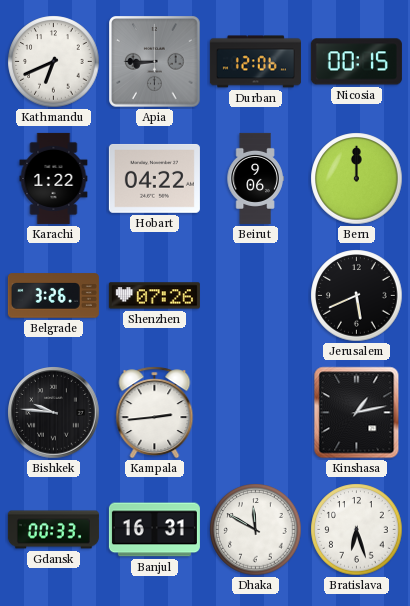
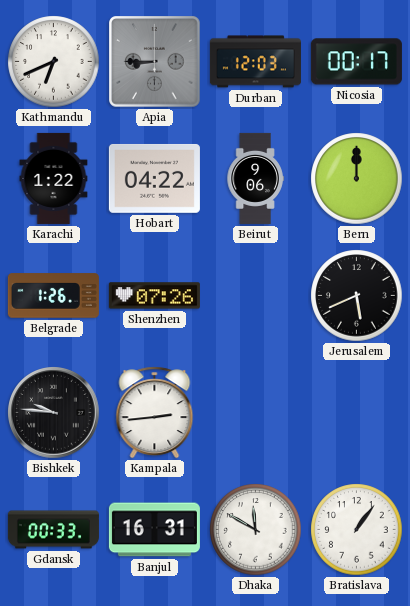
Durban: 12:06 -> 12:03 (255, 62)
Nicosia: 00:15 -> 00:17 (356, 62)
Belgrade: 3:26 -> 1:26 (53, 296)
Kinshasa: 1:13 -> none (357, 413)
Bratislava: 6:27 -> 1:06 (357, 530)
